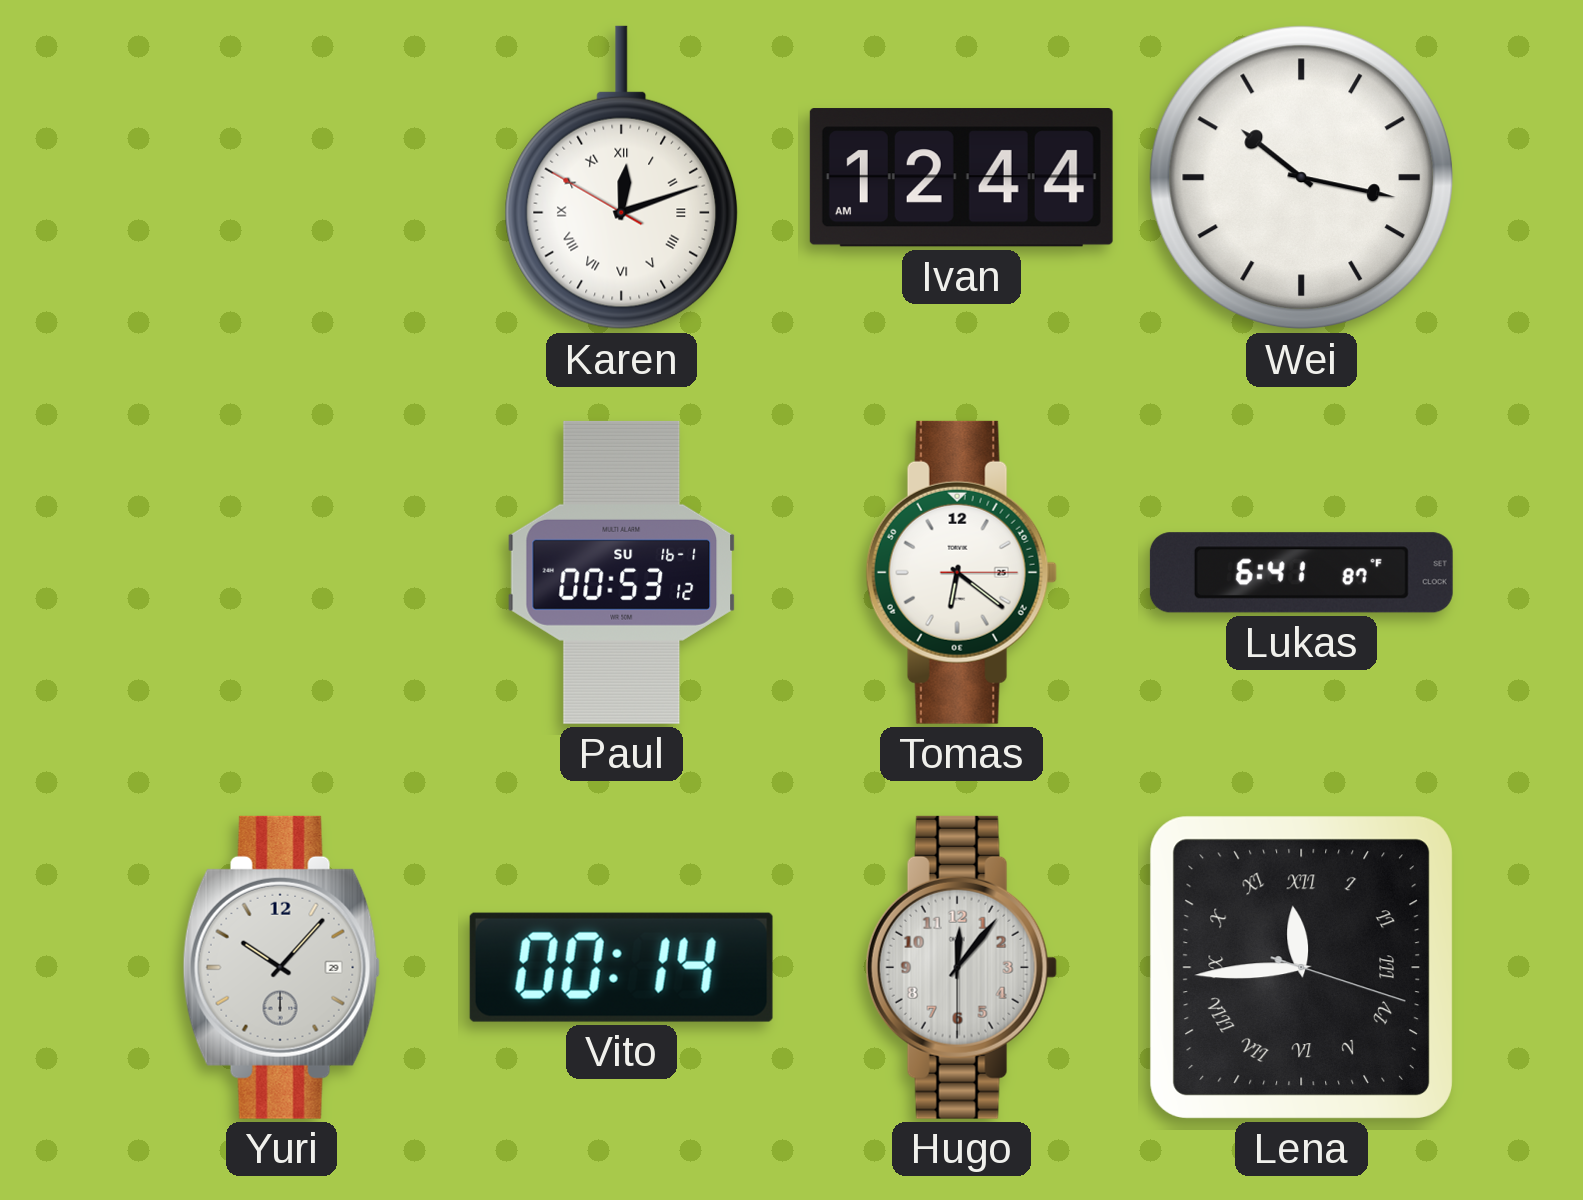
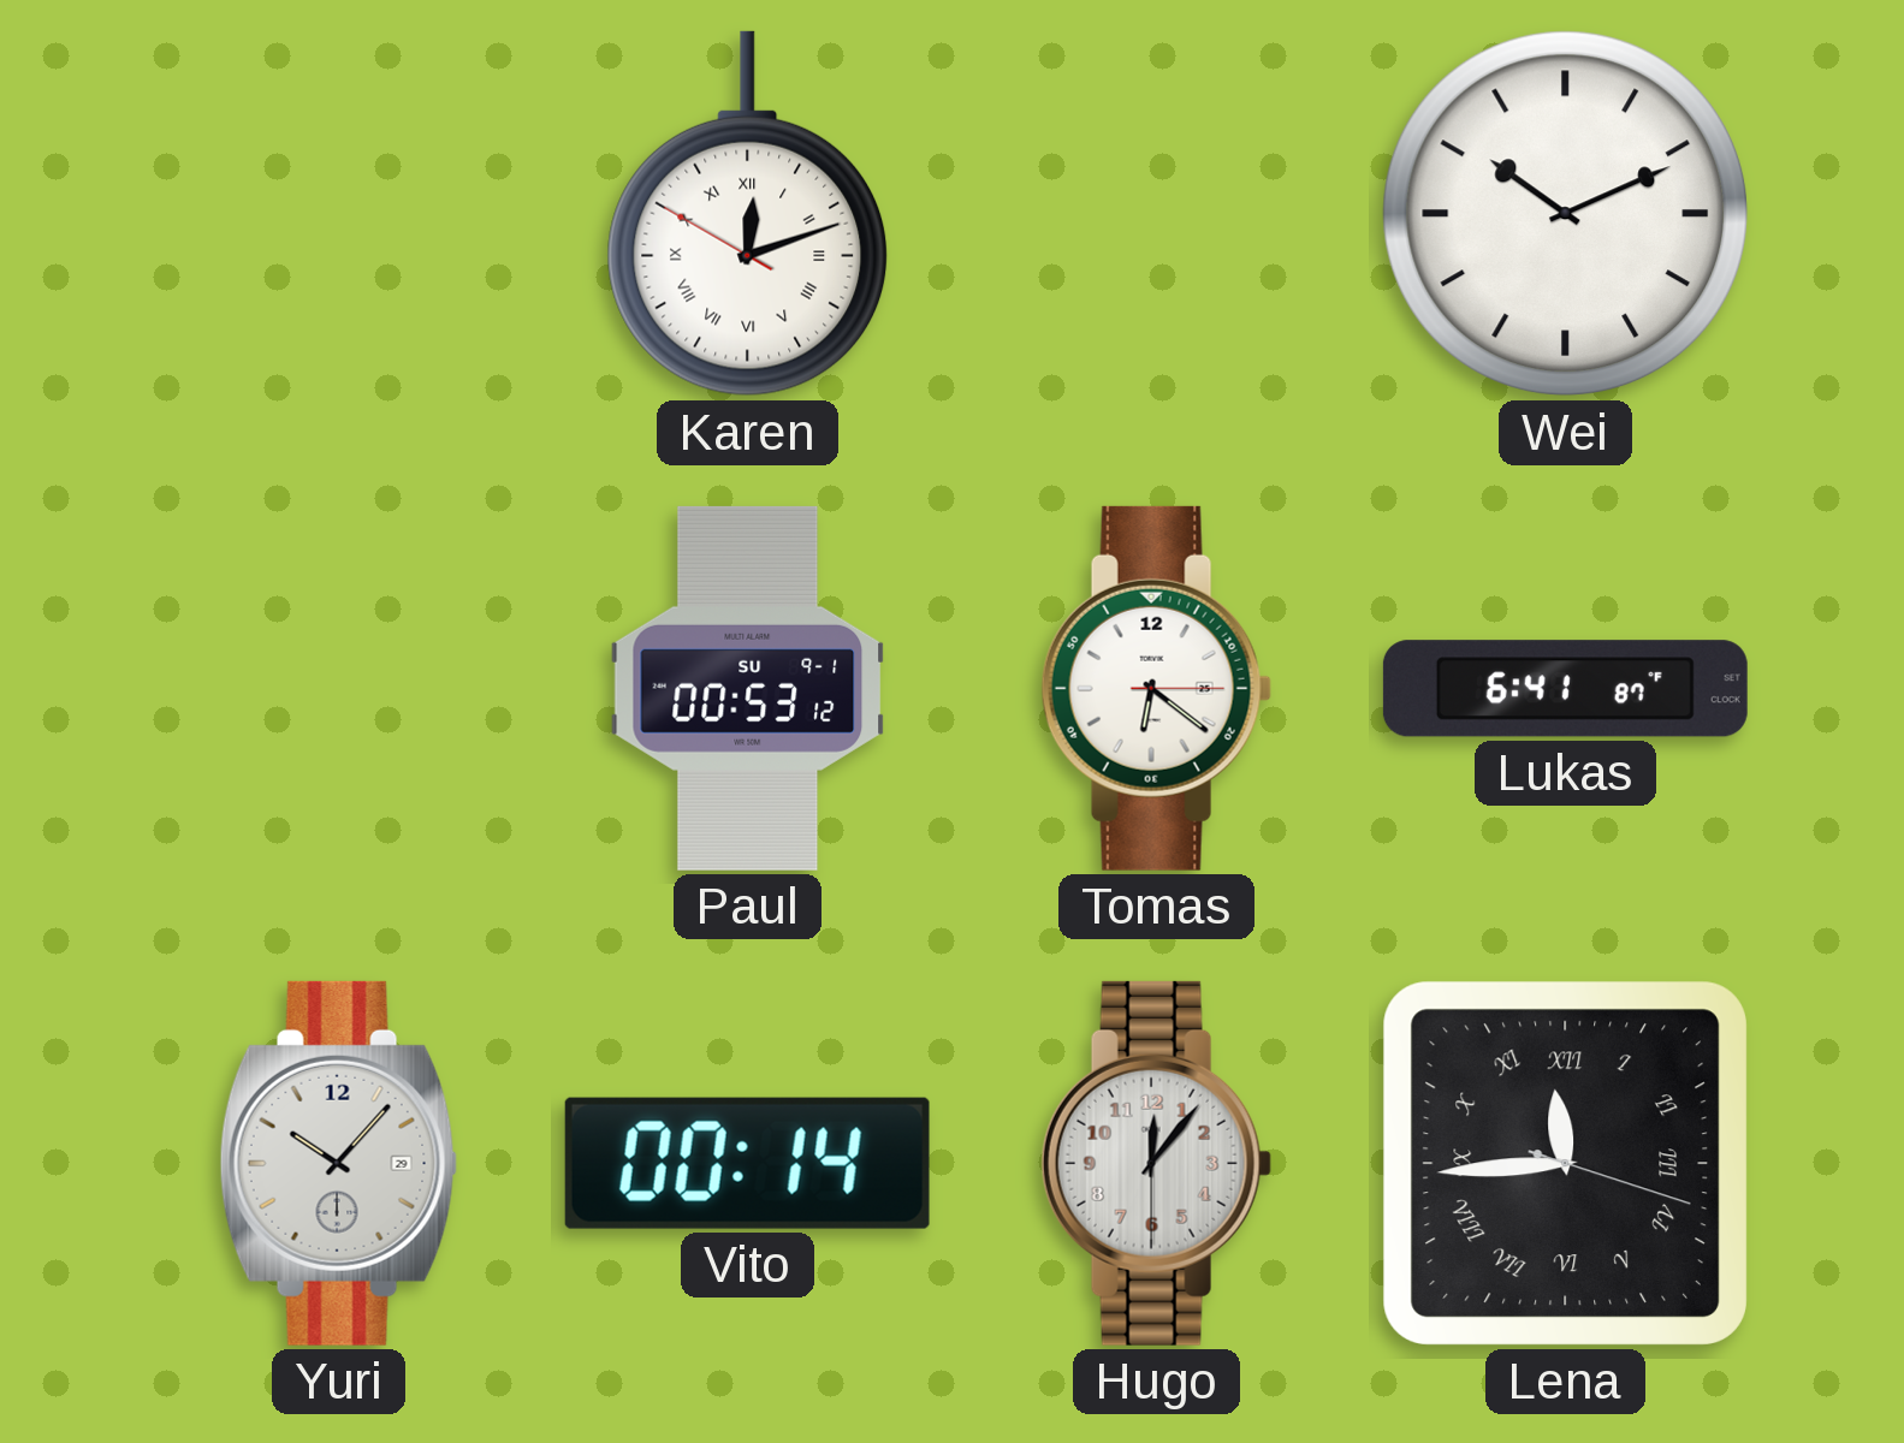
Ivan: 12:44 -> none (961, 178)
Wei: 10:17 -> 10:11 (1566, 214)
Paul date: SU 16-1 -> SU 9-1 (748, 688)
